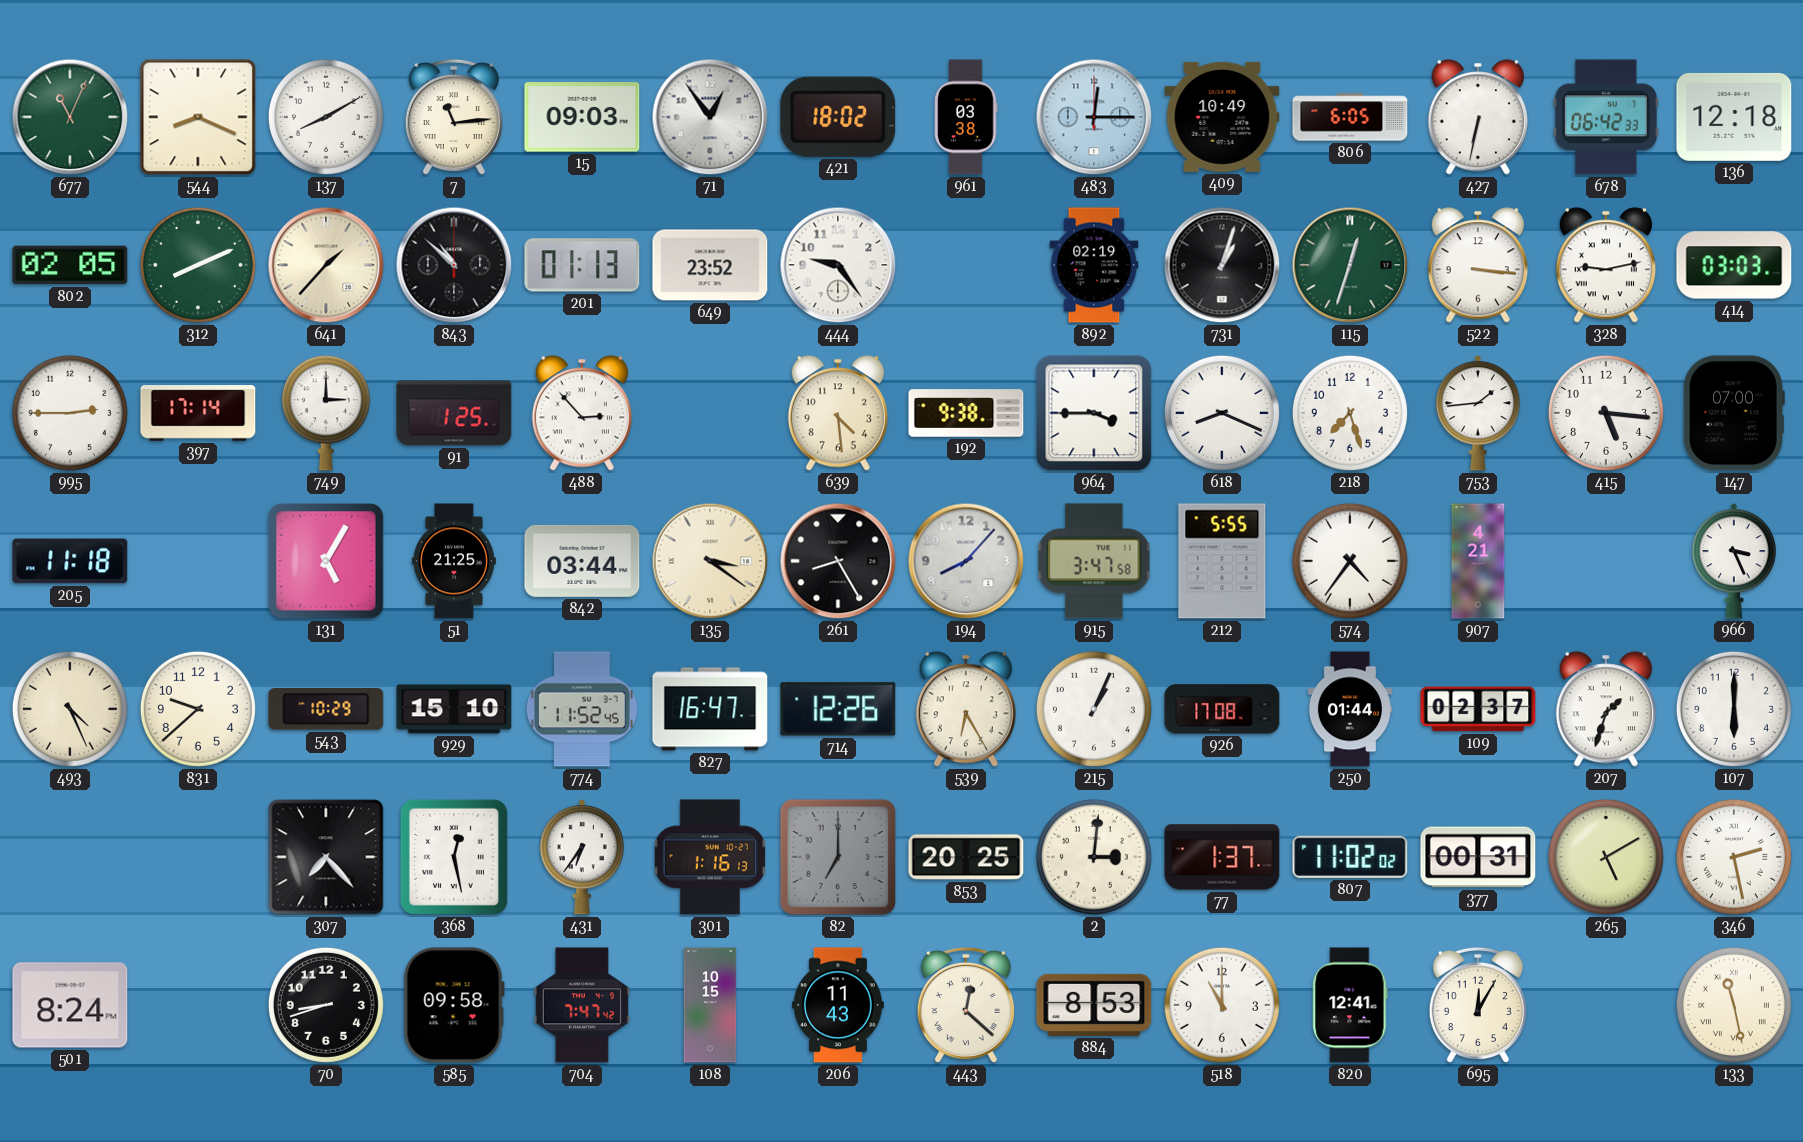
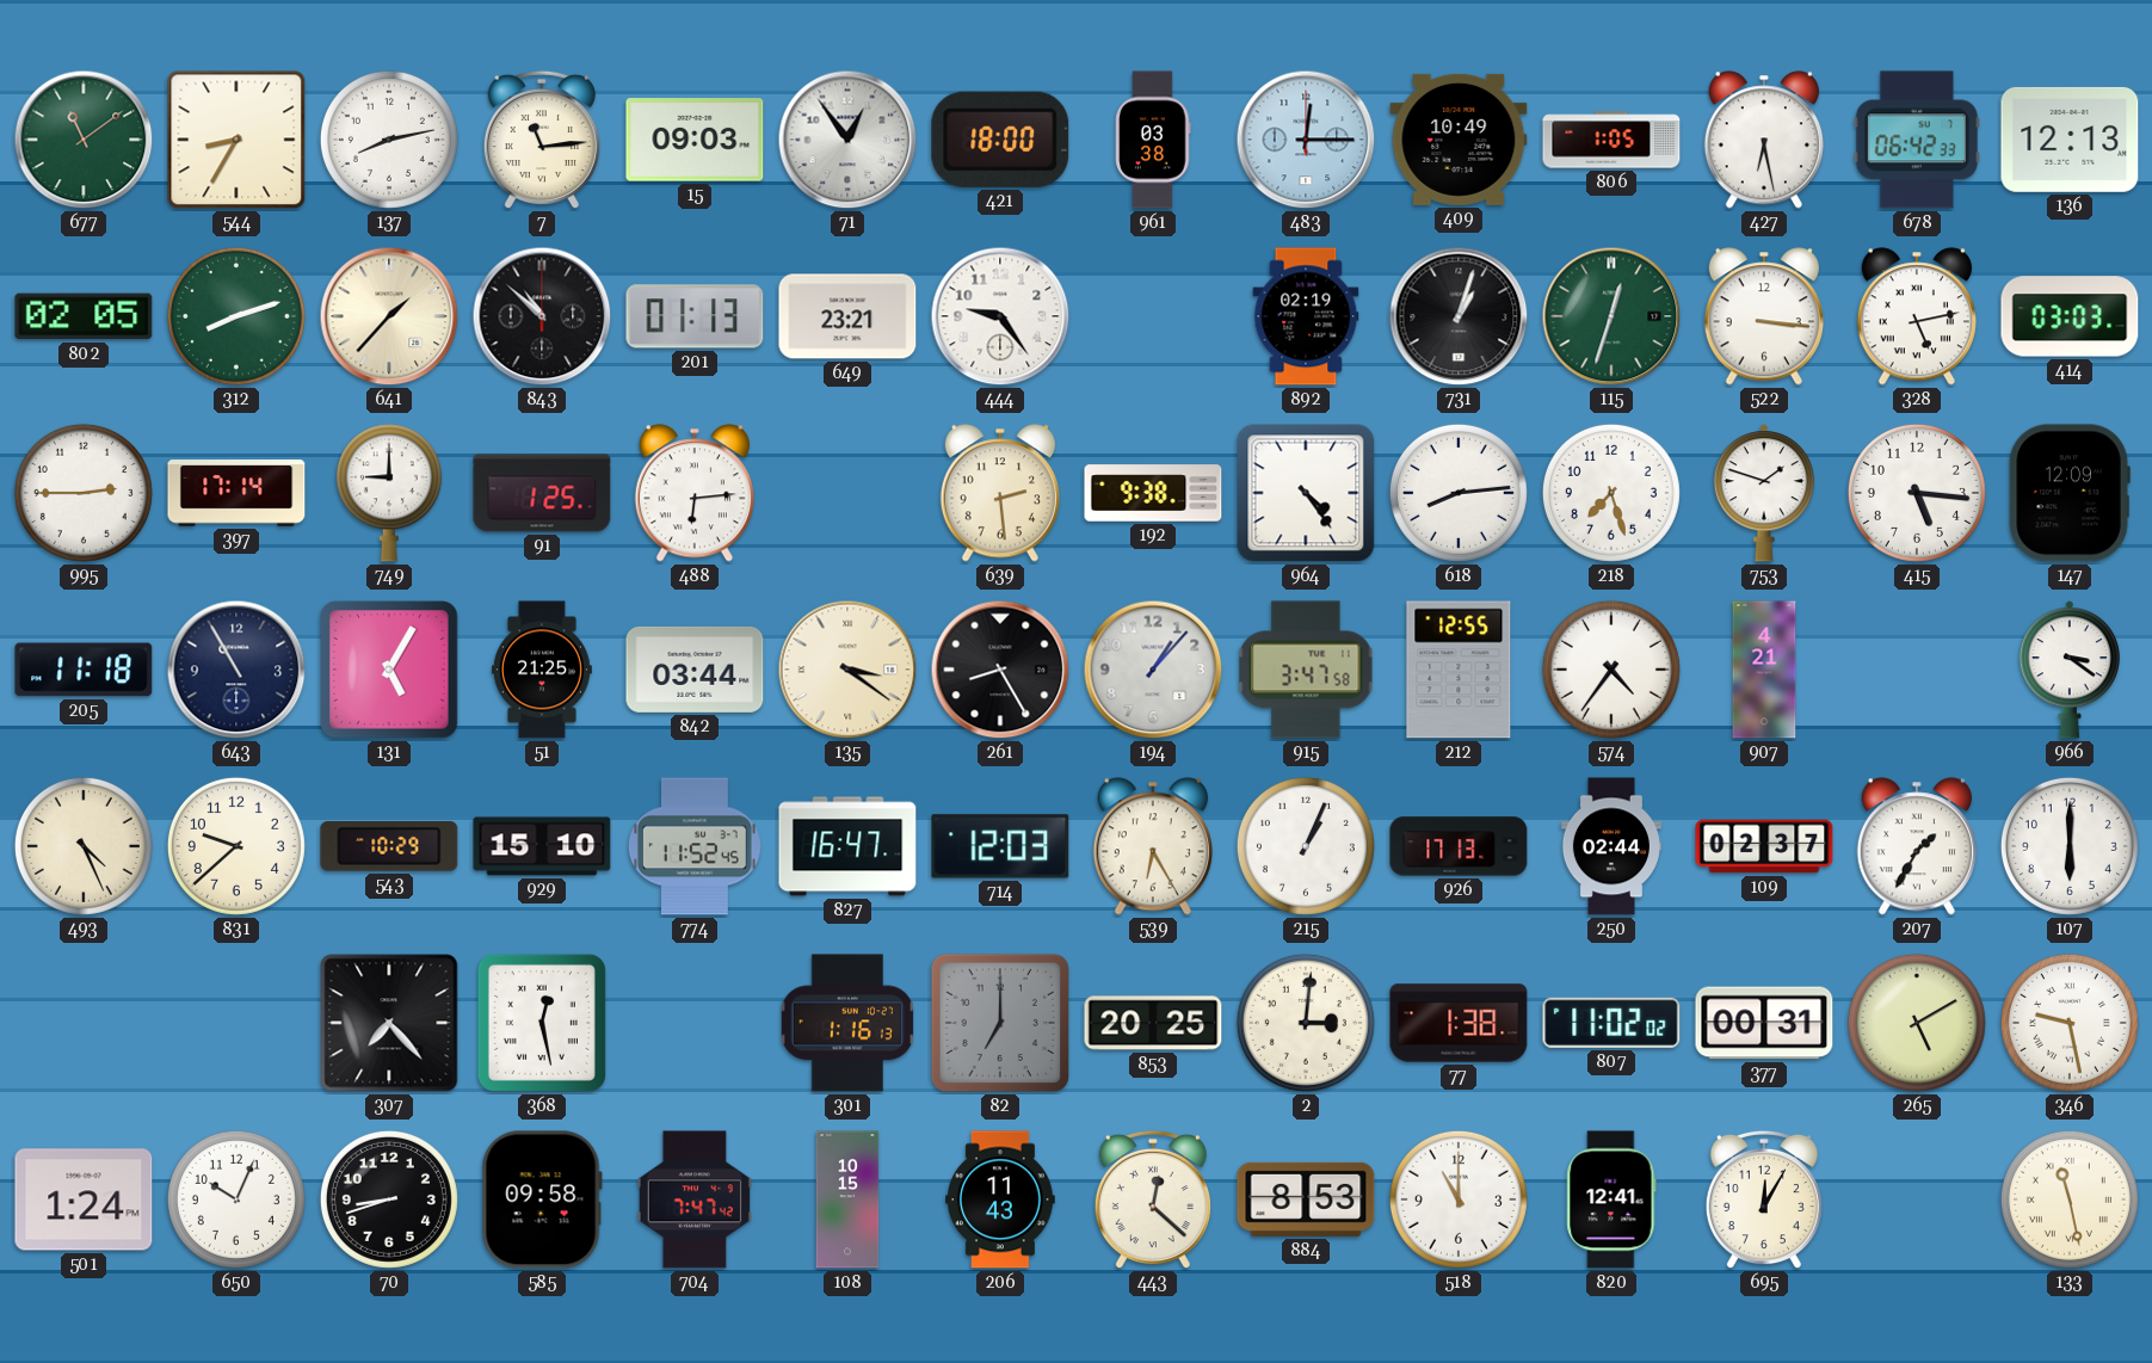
677: 11:04 -> 11:09 (84, 140)
544: 8:19 -> 8:35 (236, 140)
137: 8:10 -> 8:13 (389, 140)
421: 18:02 -> 18:00 (1000, 140)
806: 6:05 -> 1:05 (1611, 140)
427: 6:32 -> 6:28 (1764, 140)
136: 12:18 -> 12:13 (2070, 140)
312: 8:11 -> 8:12 (236, 316)
649: 23:52 -> 23:21 (847, 316)
328: 9:13 -> 5:13 (1917, 316)
749: 3:00 -> 9:00 (389, 493)
488: 2:53 -> 6:14 (695, 493)
639: 4:29 -> 2:29 (1000, 493)
964: 3:45 -> 4:24 (1306, 493)
618: 8:19 -> 8:14 (1459, 493)
753: 1:44 -> 1:48 (1764, 493)
147: 07:00 -> 12:09 (2070, 493)
643: none -> 10:55 (236, 670)
194: 8:07 -> 1:07 (1153, 670)
212: 5:55 -> 12:55 (1459, 670)
966: 3:26 -> 3:21 (2070, 670)
714: 12:26 -> 12:03 (1000, 846)
926: 17:08 -> 17:13 (1459, 846)
250: 01:44 -> 02:44 (1611, 846)
207: 1:33 -> 1:35 (1917, 846)
431: 6:36 -> none (582, 857)
77: 1:37 -> 1:38 (1459, 1023)
346: 2:28 -> 9:28 (2070, 1023)
501: 8:24 -> 1:24 (84, 1199)
650: none -> 10:04 (236, 1199)
